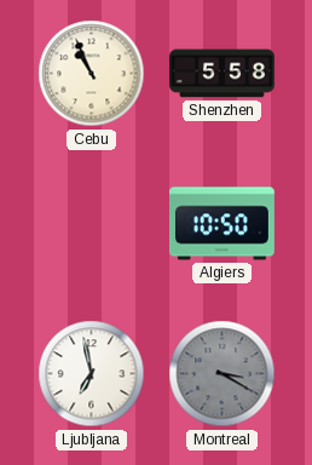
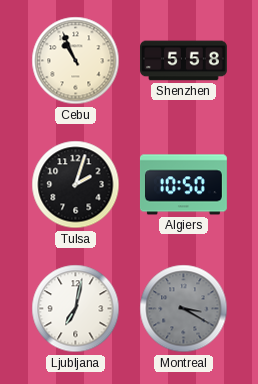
Tulsa: none -> 2:03 (76, 185)
Ljubljana: 6:58 -> 7:02 (76, 309)
